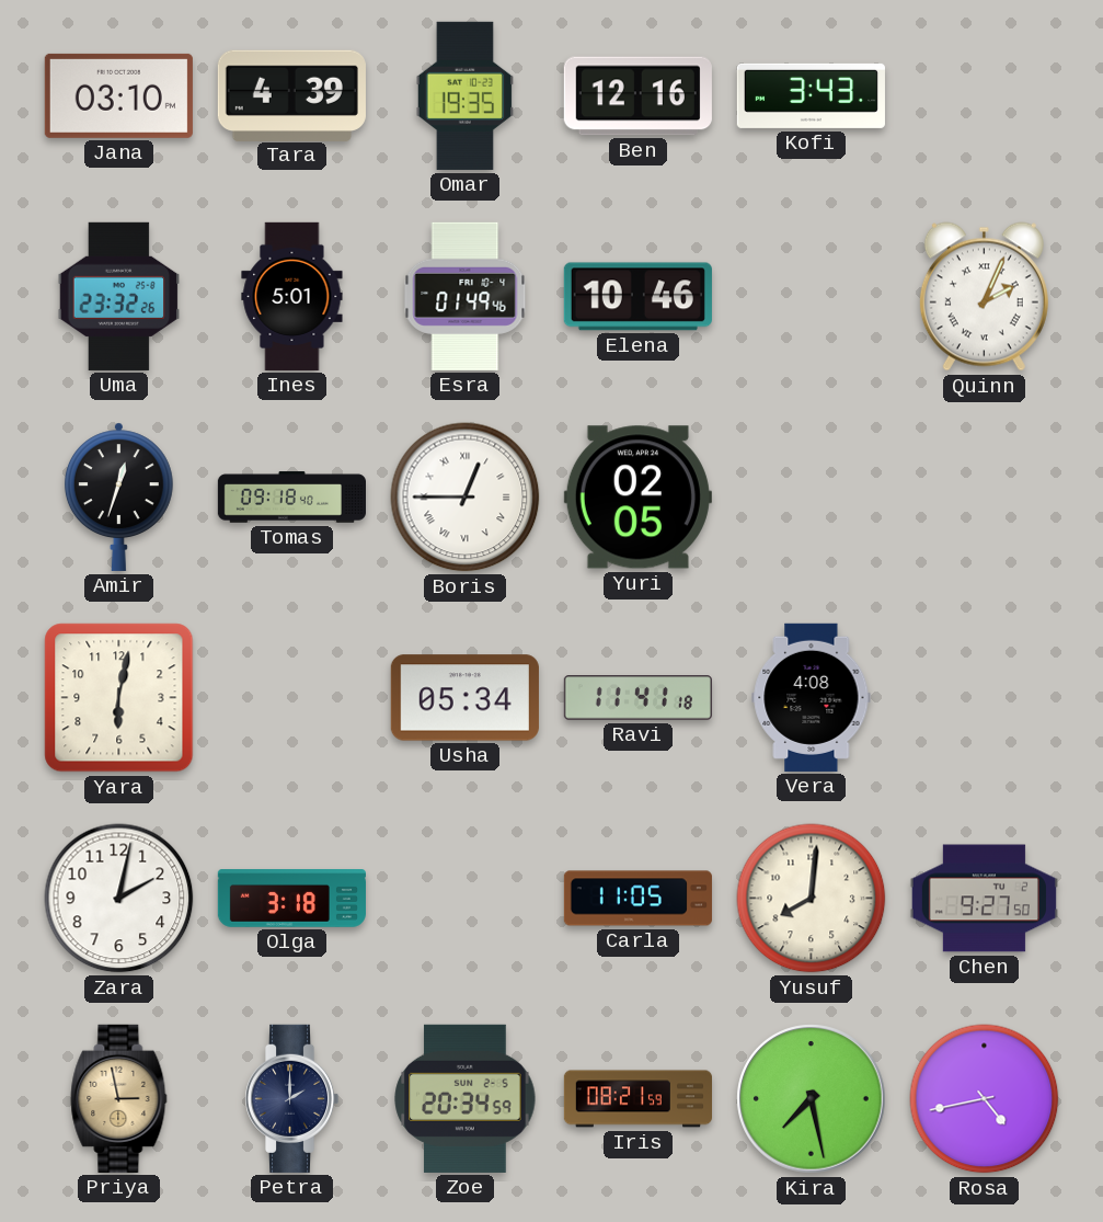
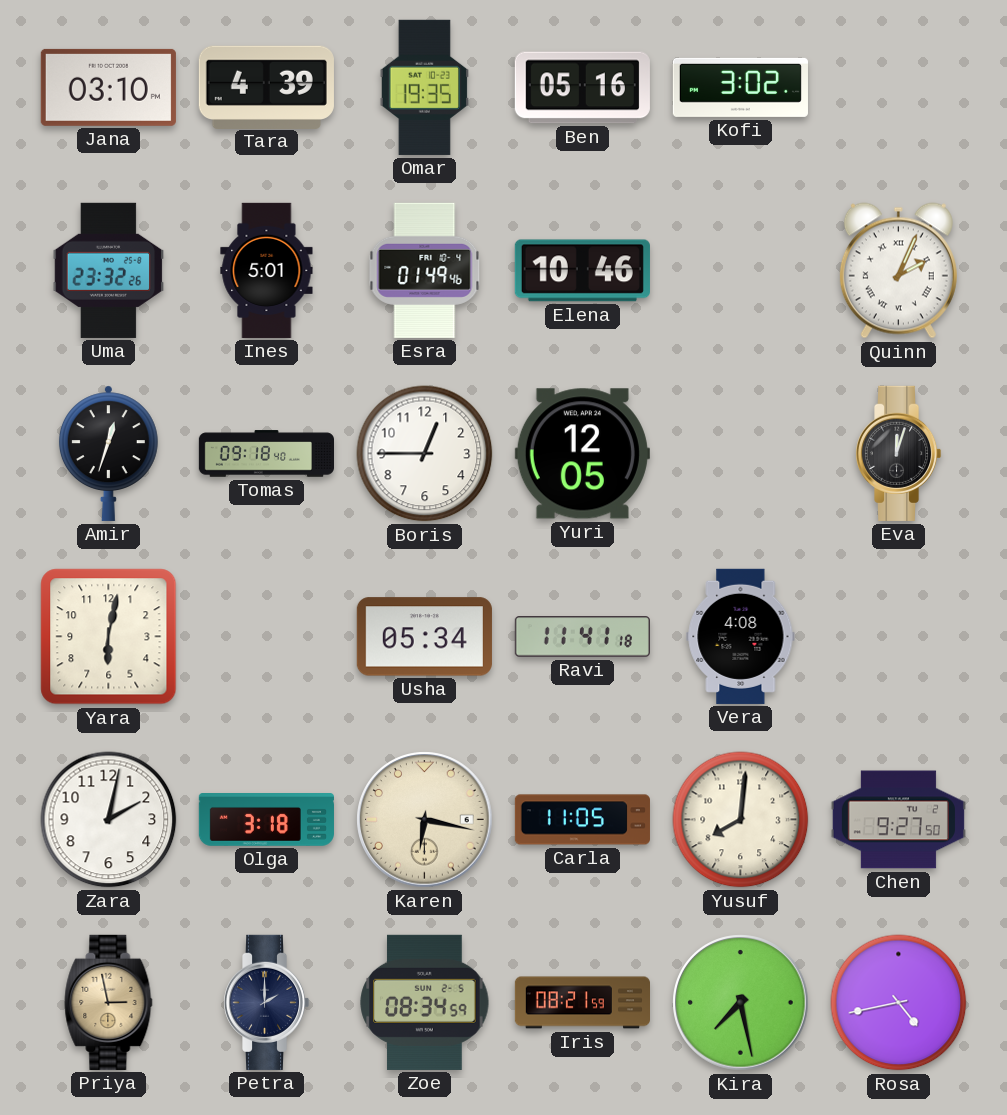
Ben: 12:16 -> 05:16 (582, 88)
Kofi: 3:43 -> 3:02 (740, 87)
Boris numerals: Roman -> Arabic (425, 454)
Yuri: 02:05 -> 12:05 (582, 454)
Eva: none -> 12:03 (898, 453)
Karen: none -> 6:17 (425, 820)
Zoe: 20:34 -> 08:34 (425, 1002)
